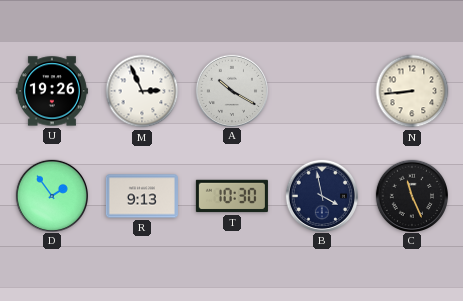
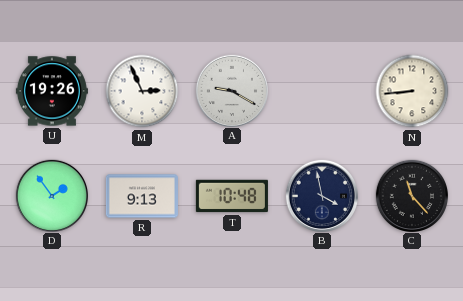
A: 10:20 -> 9:20 (231, 90)
T: 10:30 -> 10:48 (232, 196)
C: 11:26 -> 11:23 (411, 195)
